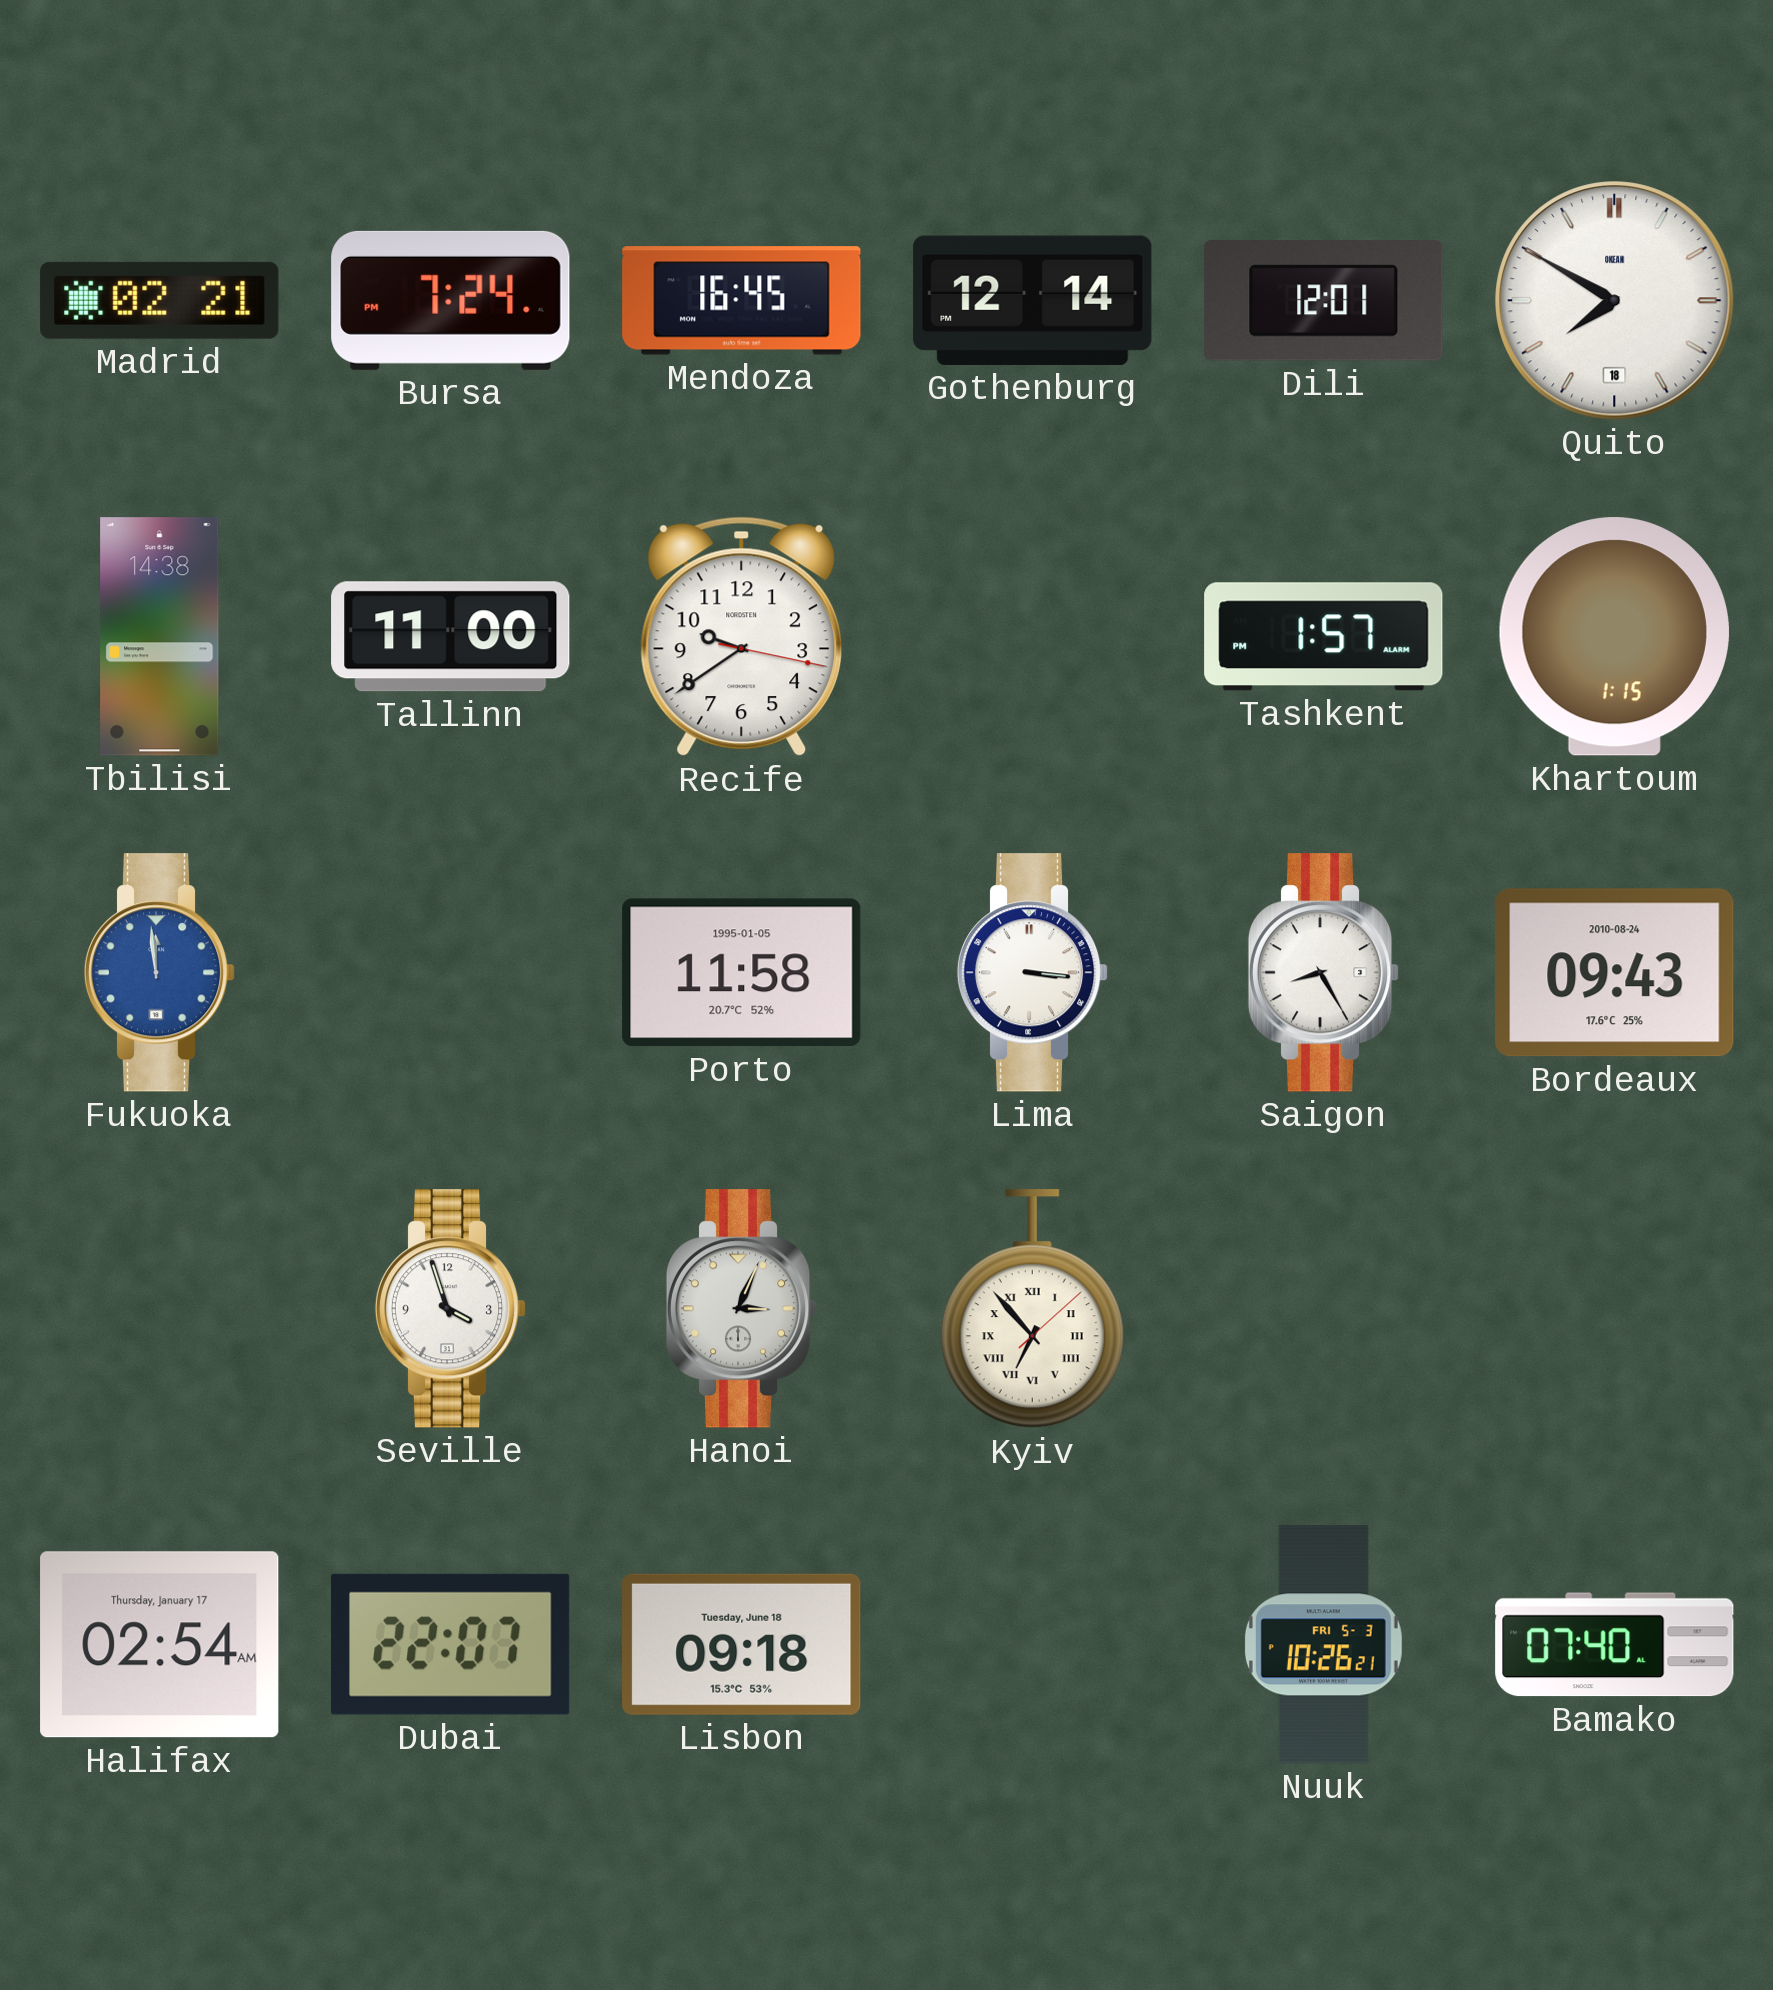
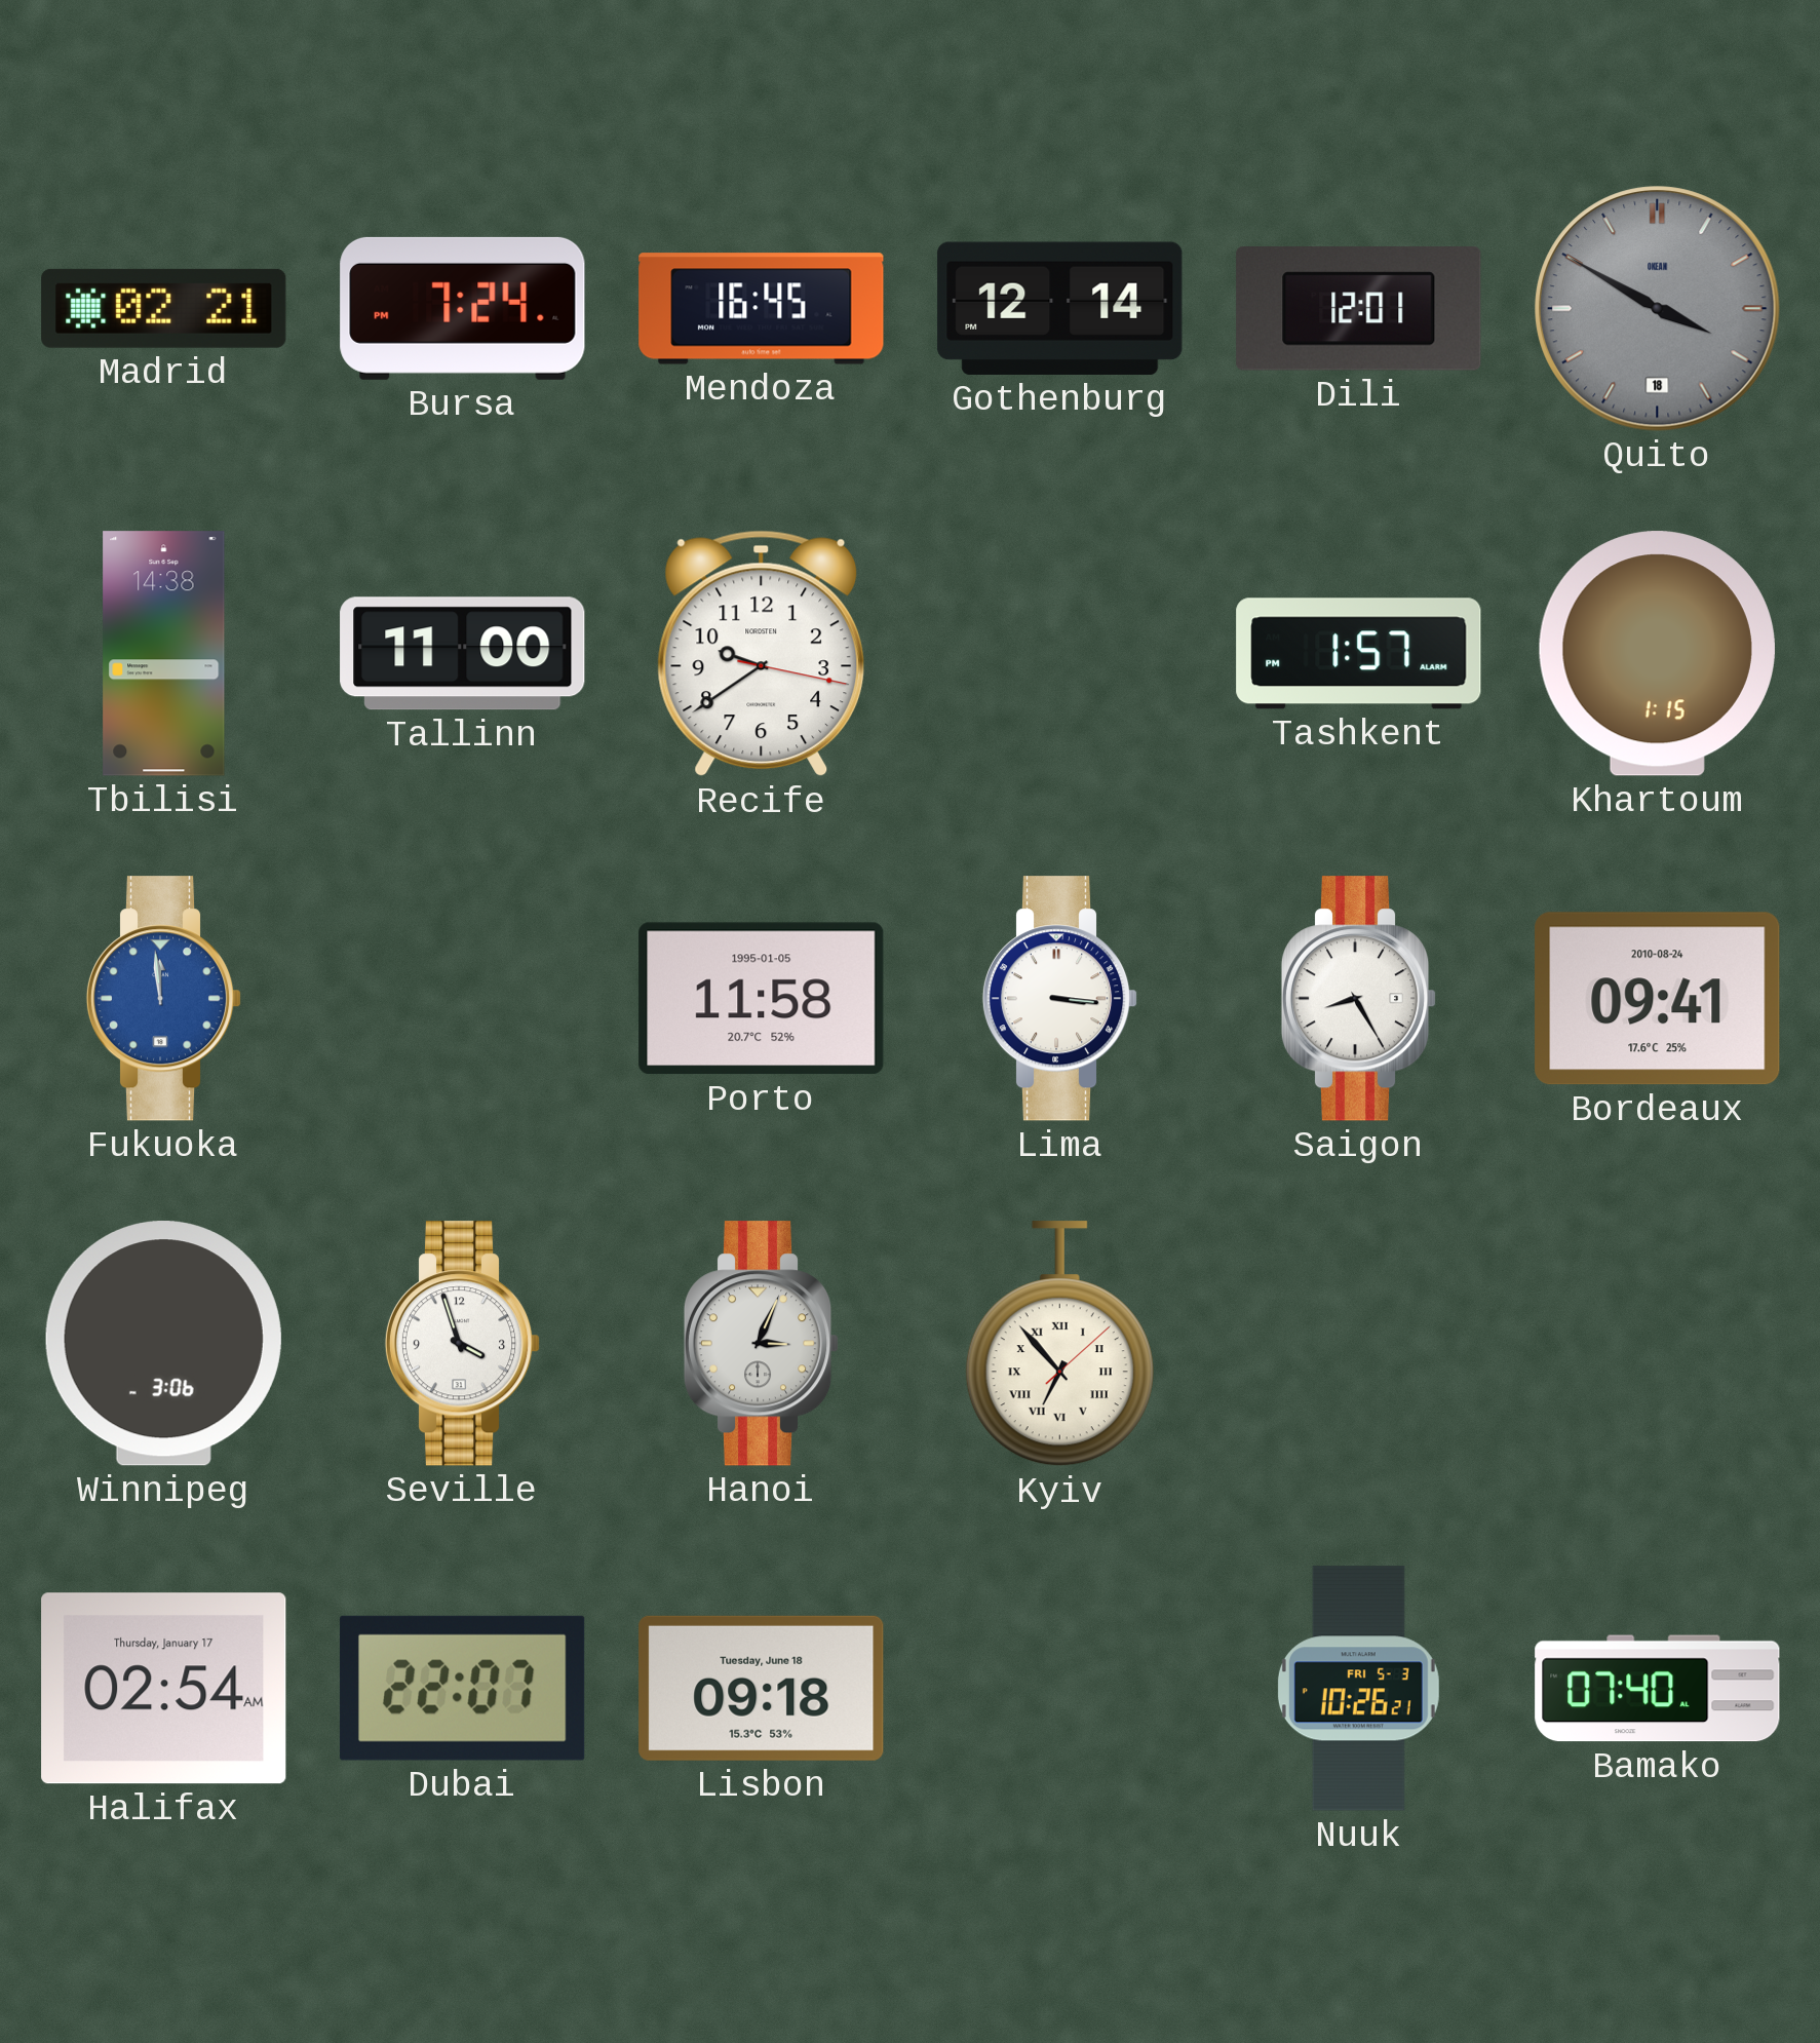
Quito: 7:50 -> 3:50 (1658, 309)
Quito dial: white -> grey (1658, 309)
Bordeaux: 09:43 -> 09:41 (1658, 999)
Winnipeg: none -> 3:06 (163, 1344)
